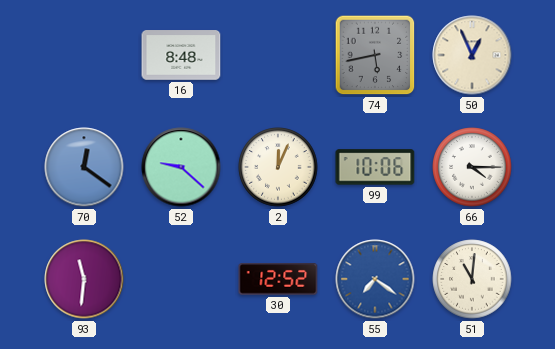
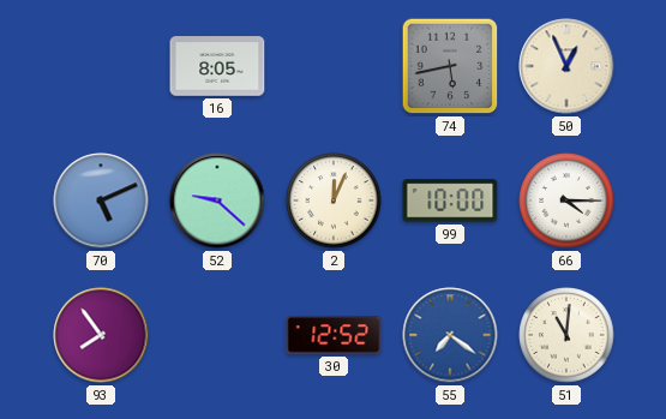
16: 8:48 -> 8:05 (217, 66)
70: 12:21 -> 5:11 (101, 200)
99: 10:06 -> 10:00 (450, 200)
93: 11:31 -> 7:54 (101, 335)
